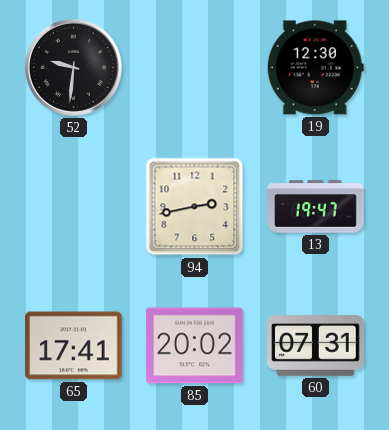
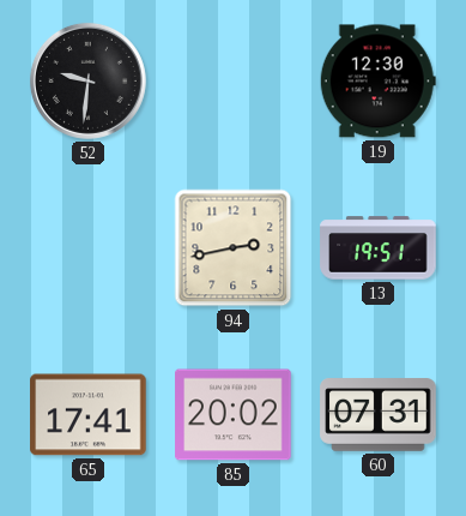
13: 19:47 -> 19:51 (379, 248)
